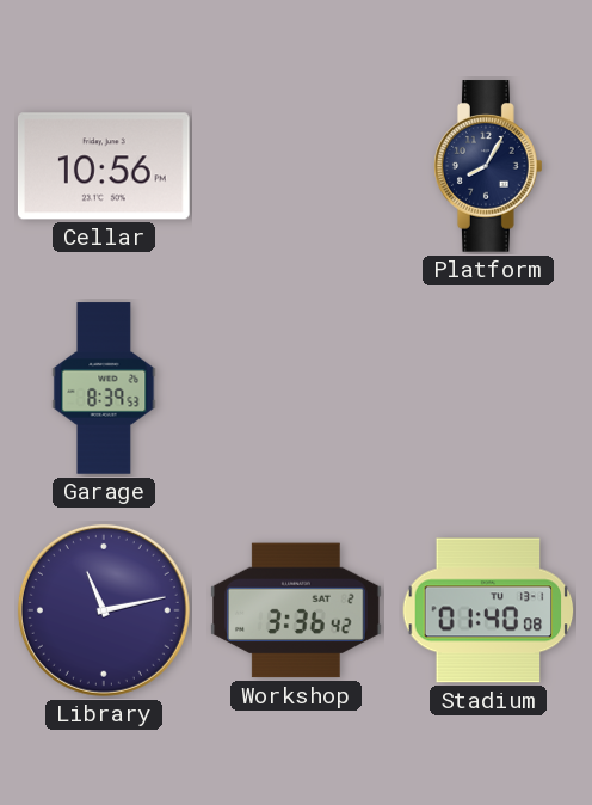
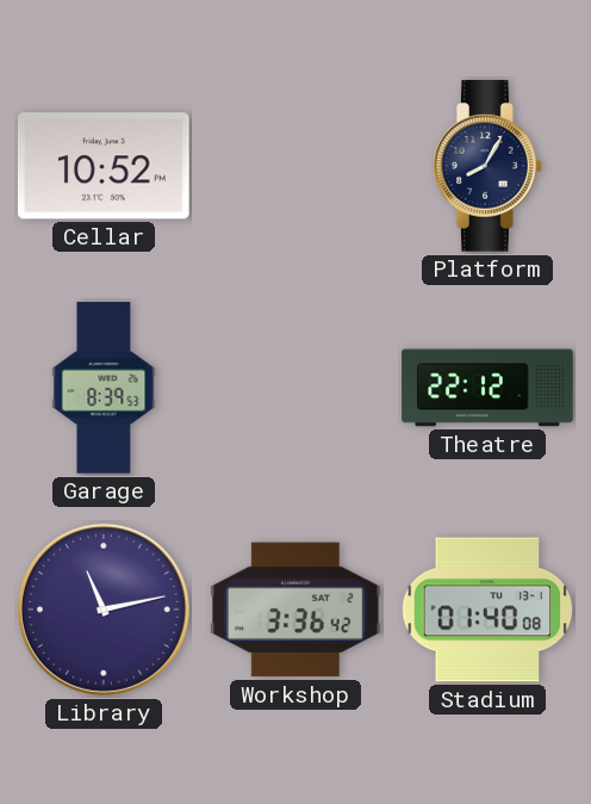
Cellar: 10:56 -> 10:52 (104, 166)
Theatre: none -> 22:12 (487, 388)
